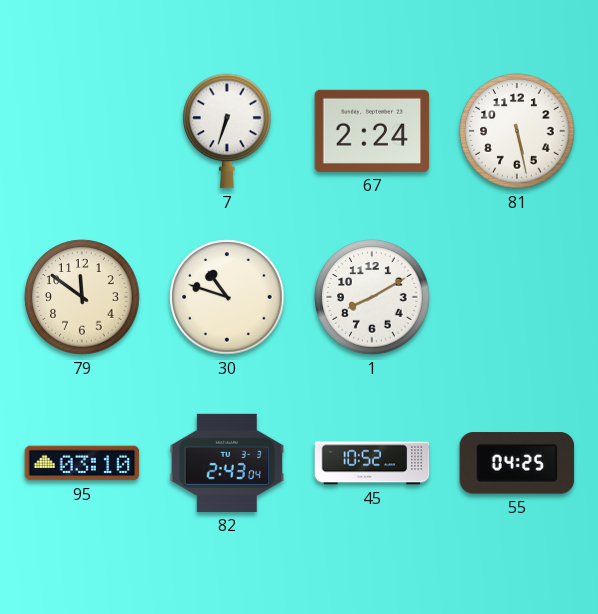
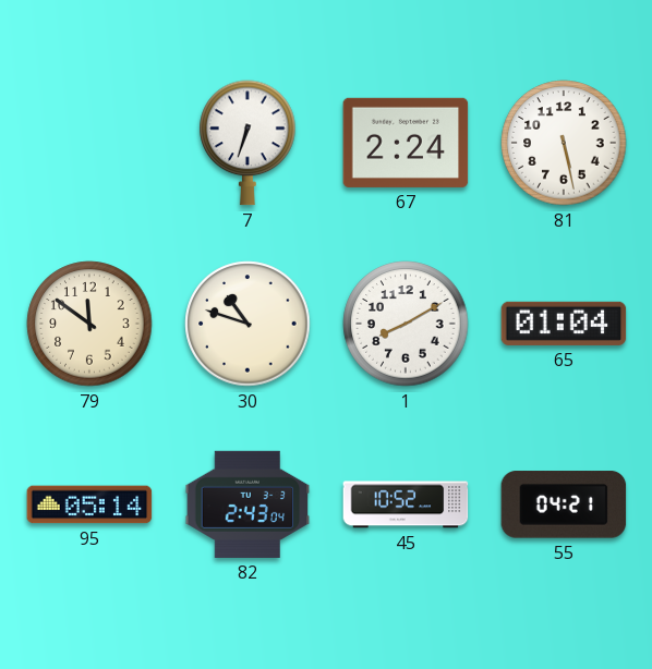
65: none -> 01:04 (564, 324)
95: 03:10 -> 05:14 (89, 504)
55: 04:25 -> 04:21 (564, 504)
